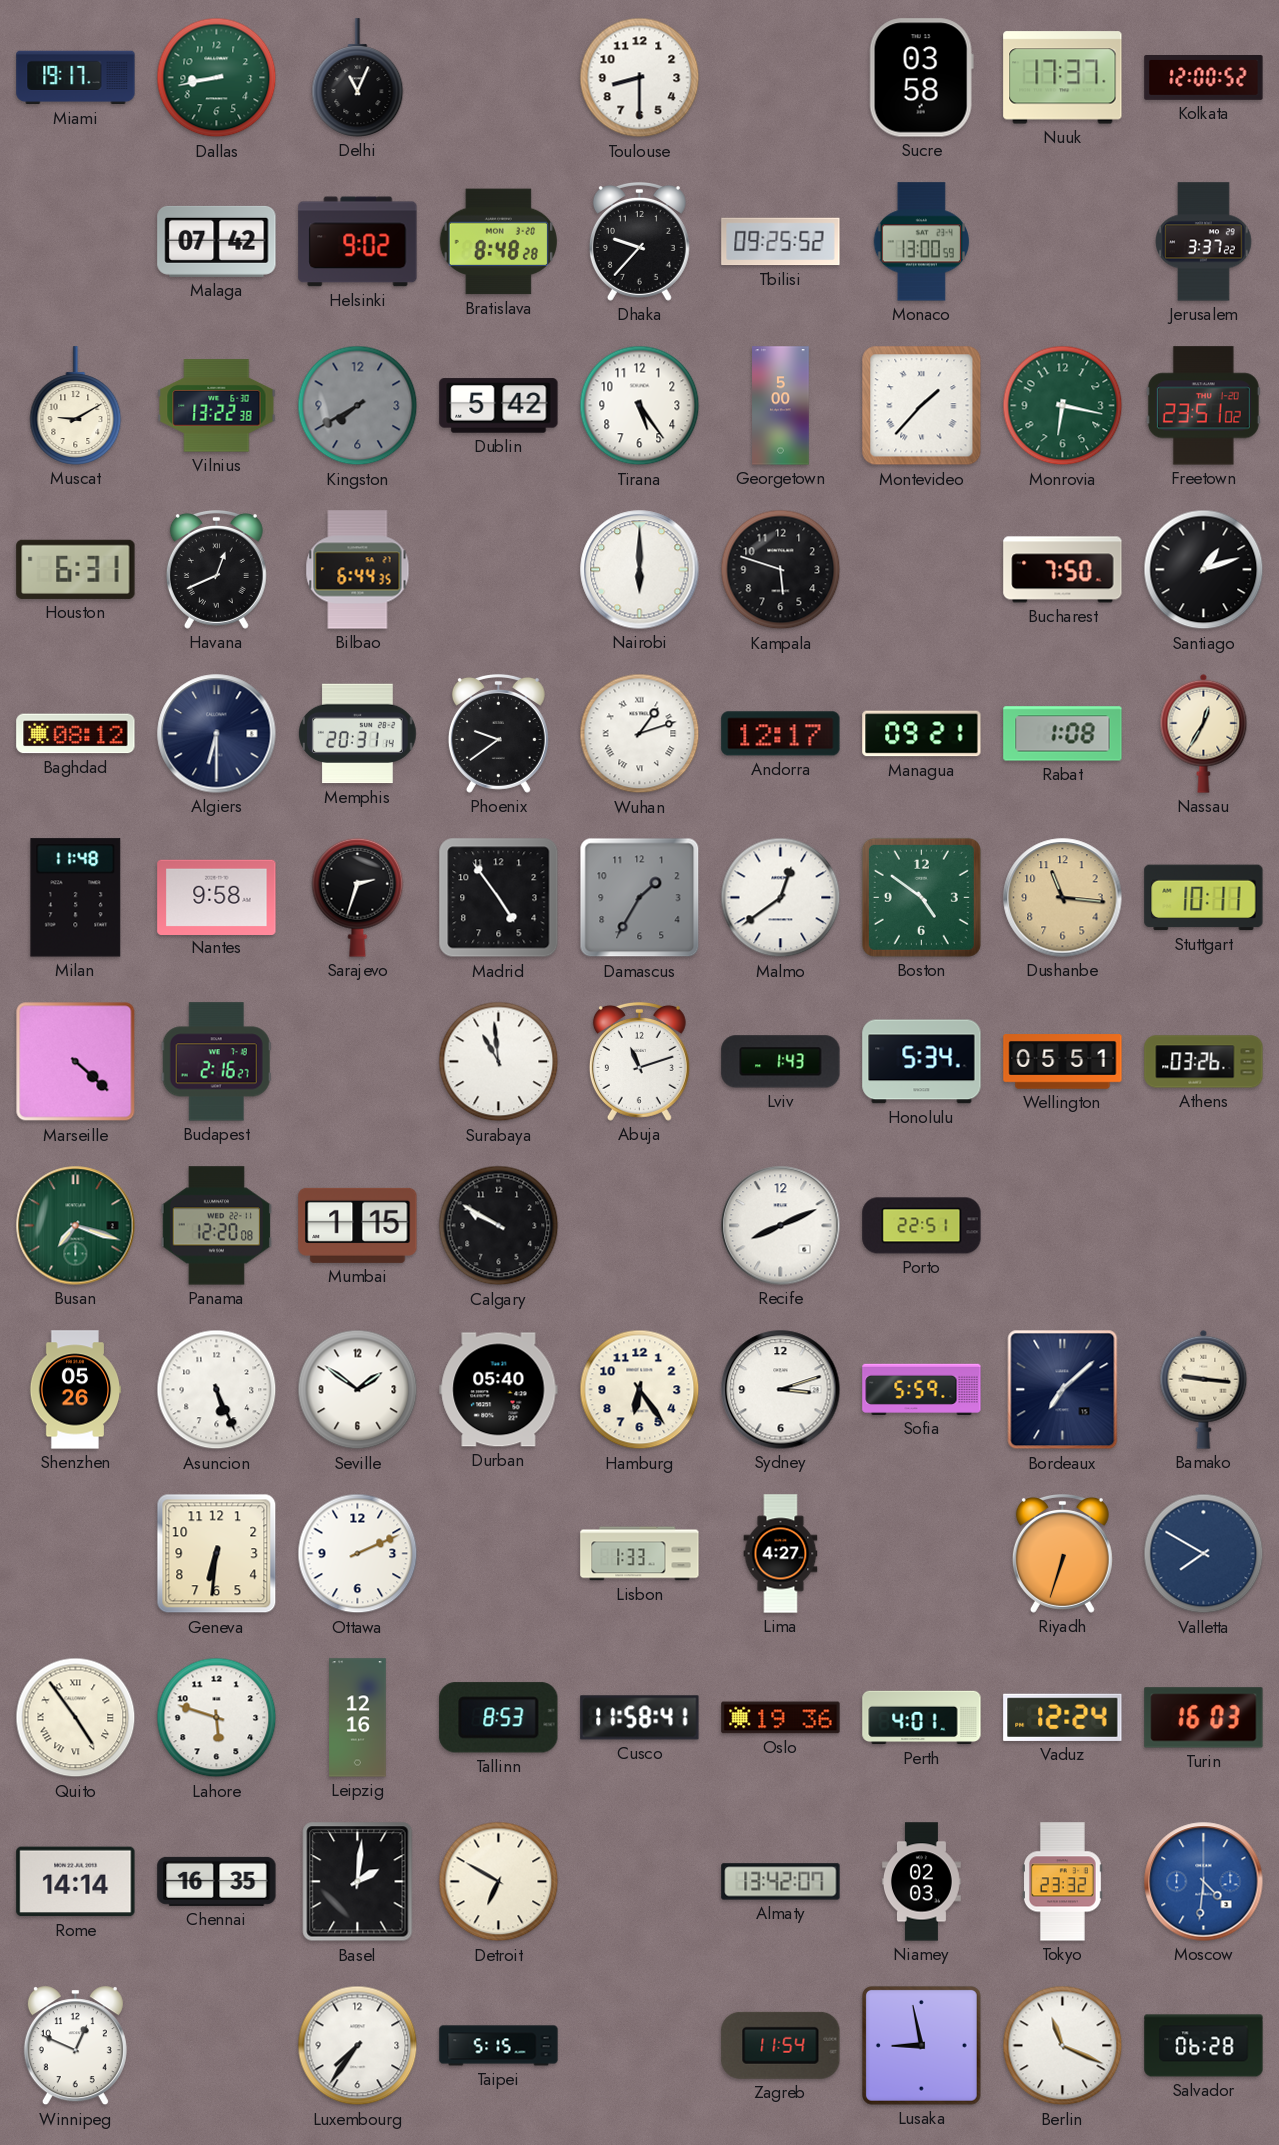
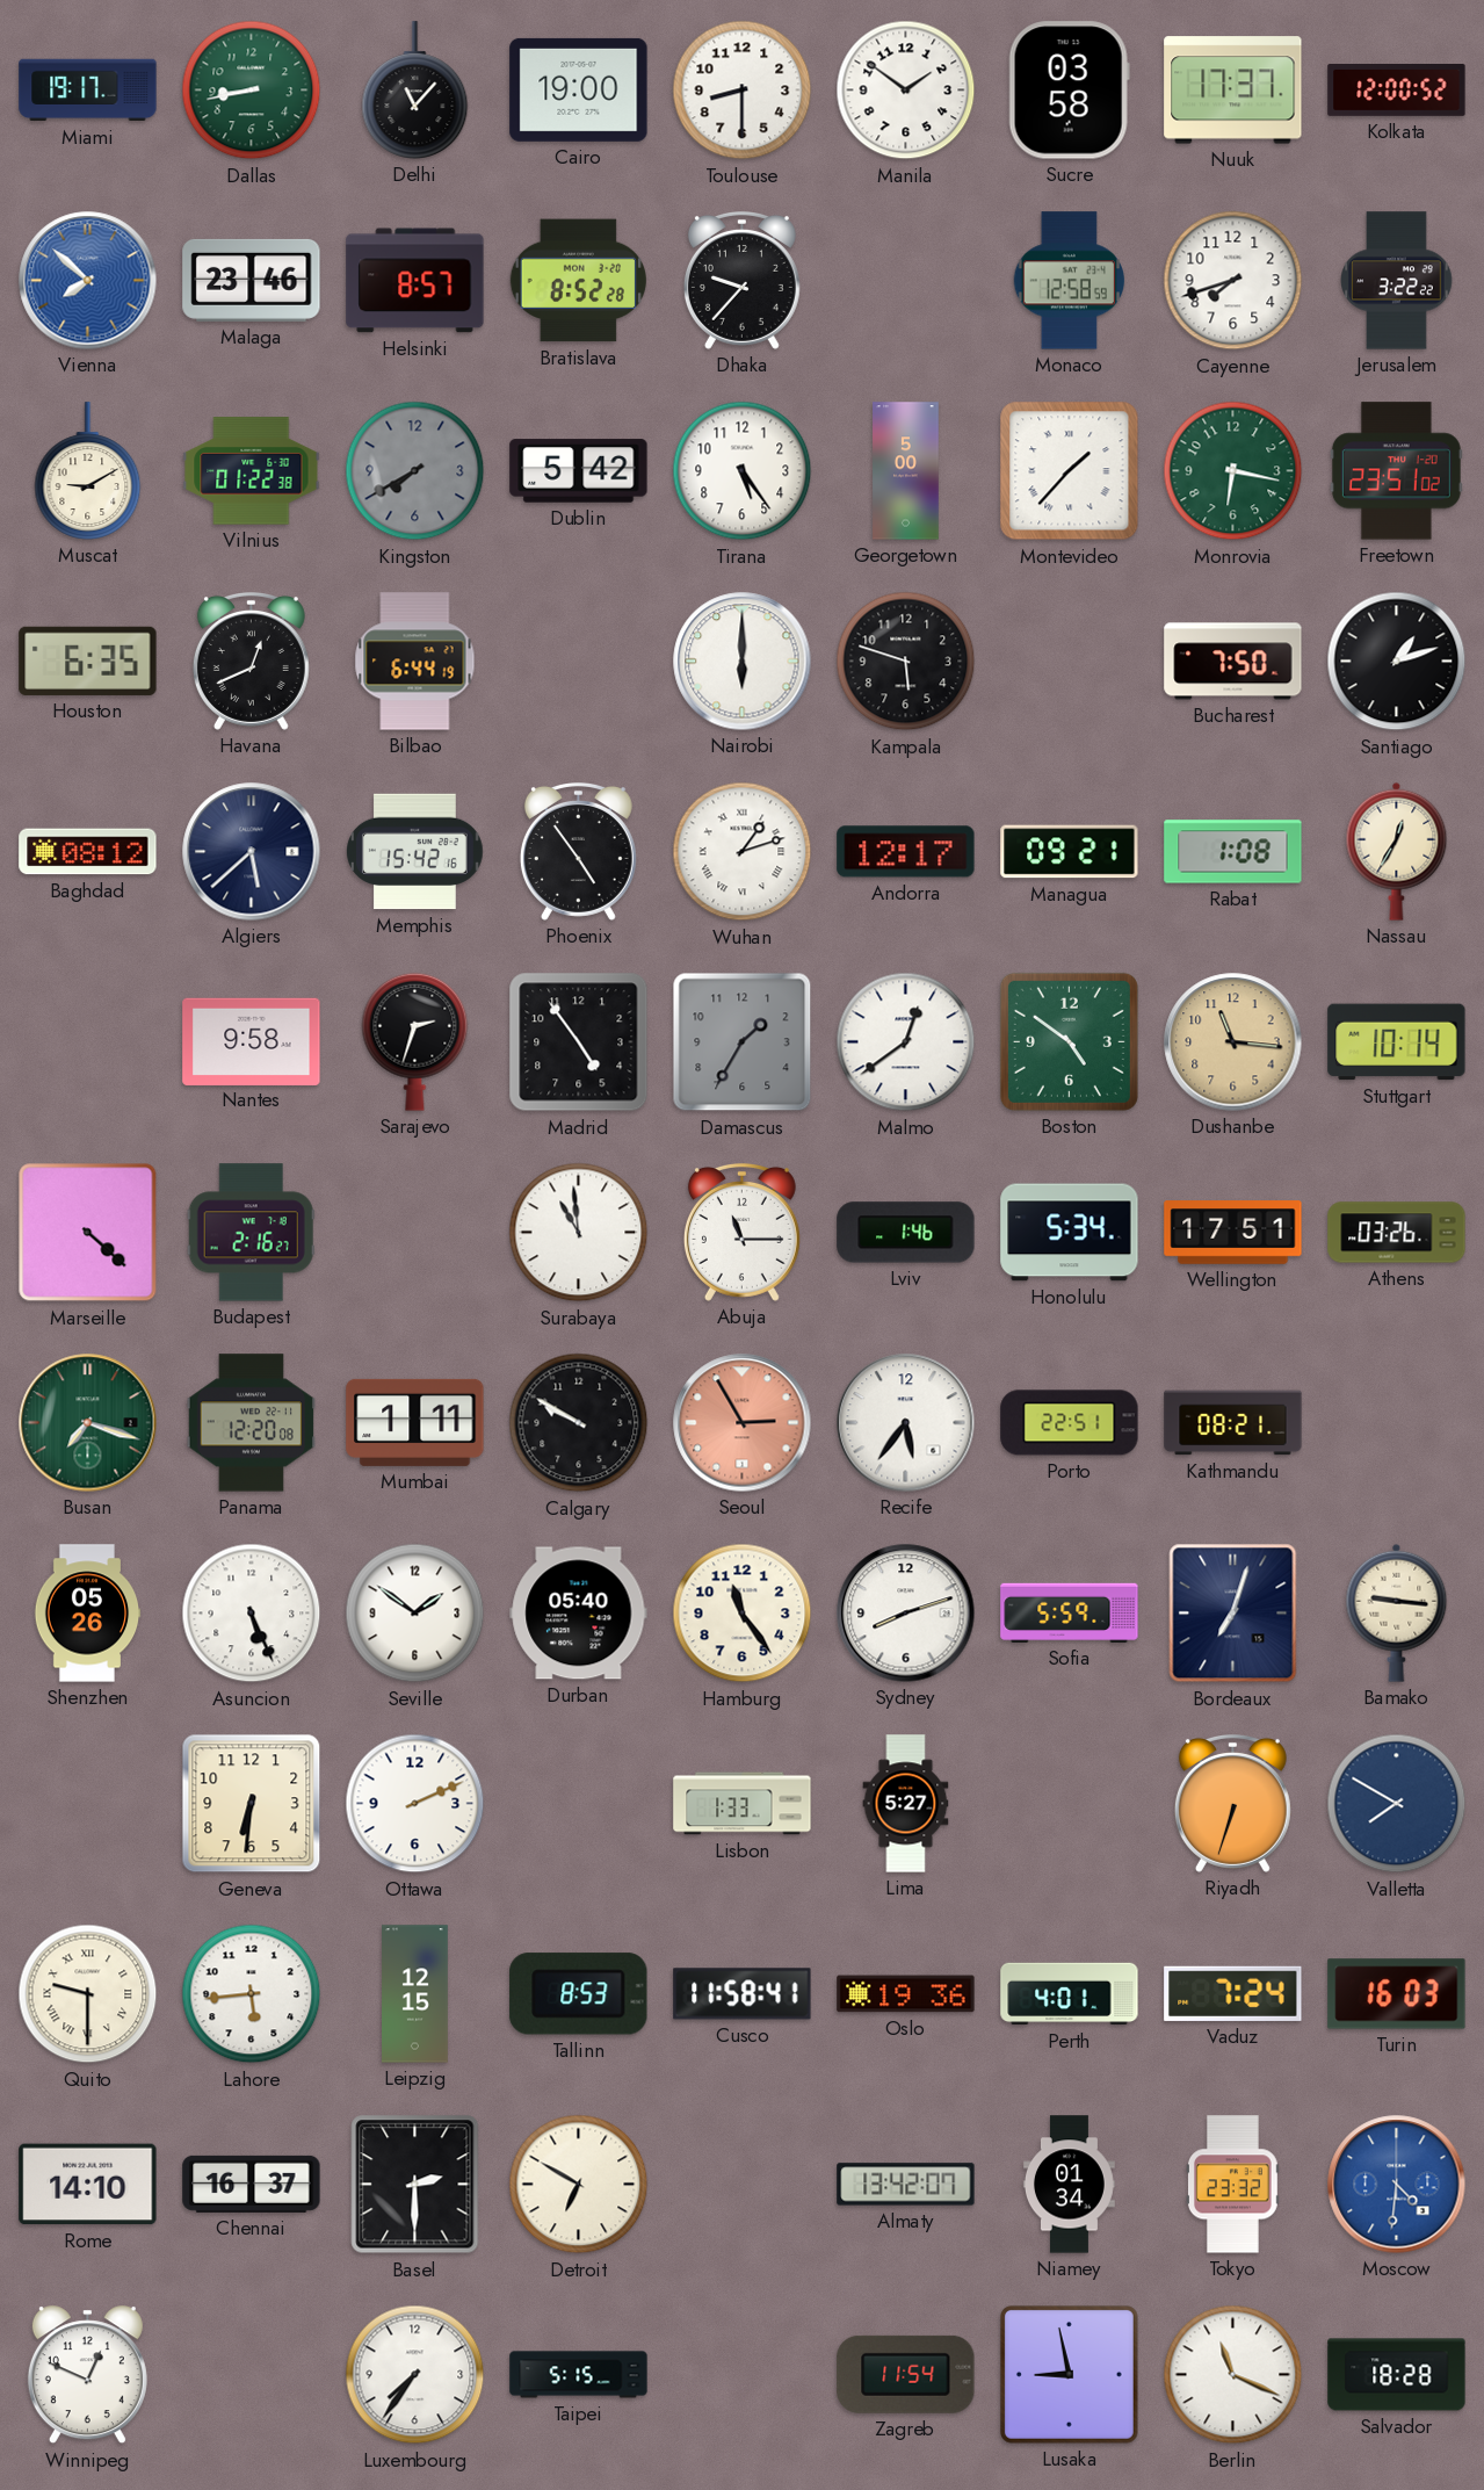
Delhi: 11:04 -> 11:07 (415, 91)
Cairo: none -> 19:00 (579, 89)
Manila: none -> 1:51 (906, 91)
Vienna: none -> 7:52 (88, 281)
Malaga: 07:42 -> 23:46 (252, 280)
Helsinki: 9:02 -> 8:57 (415, 281)
Bratislava: 8:48 -> 8:52 (578, 281)
Tbilisi: 09:25 -> none (781, 242)
Monaco: 13:00 -> 12:58 (1069, 281)
Cayenne: none -> 7:42 (1233, 281)
Jerusalem: 3:37 -> 3:22 (1397, 281)
Vilnius: 13:22 -> 01:22 (252, 471)
Houston: 6:31 -> 6:35 (88, 661)
Bilbao: 6:44:35 -> 6:44:19 (415, 662)
Algiers: 6:30 -> 5:38 (252, 852)
Memphis: 20:31 -> 15:42 (415, 852)
Phoenix: 9:39 -> 4:54 (578, 852)
Milan: 11:48 -> none (76, 898)
Stuttgart: 10:11 -> 10:14 (1397, 1042)
Abuja: 11:12 -> 11:15 (741, 1233)
Lviv: 1:43 -> 1:46 (906, 1233)
Wellington: 05:51 -> 17:51 (1233, 1233)
Mumbai: 1:15 -> 1:11 (415, 1422)
Seoul: none -> 2:55 (743, 1423)
Recife: 8:11 -> 5:36 (906, 1423)
Kathmandu: none -> 08:21 (1233, 1423)
Hamburg: 6:24 -> 11:24 (743, 1614)
Sydney: 3:12 -> 8:12 (906, 1614)
Bordeaux: 7:08 -> 7:03 (1233, 1614)
Lima: 4:27 -> 5:27 (906, 1804)
Quito: 4:54 -> 9:30 (88, 1994)
Lahore: 5:48 -> 5:44 (252, 1994)
Leipzig: 12:16 -> 12:15 (415, 1994)
Vaduz: 12:24 -> 7:24 (1233, 1993)
Rome: 14:14 -> 14:10 (88, 2185)
Chennai: 16:35 -> 16:37 (252, 2184)
Basel: 2:01 -> 2:30 (415, 2185)
Niamey: 02:03 -> 01:34 (1069, 2185)
Salvador: 06:28 -> 18:28 (1397, 2375)
